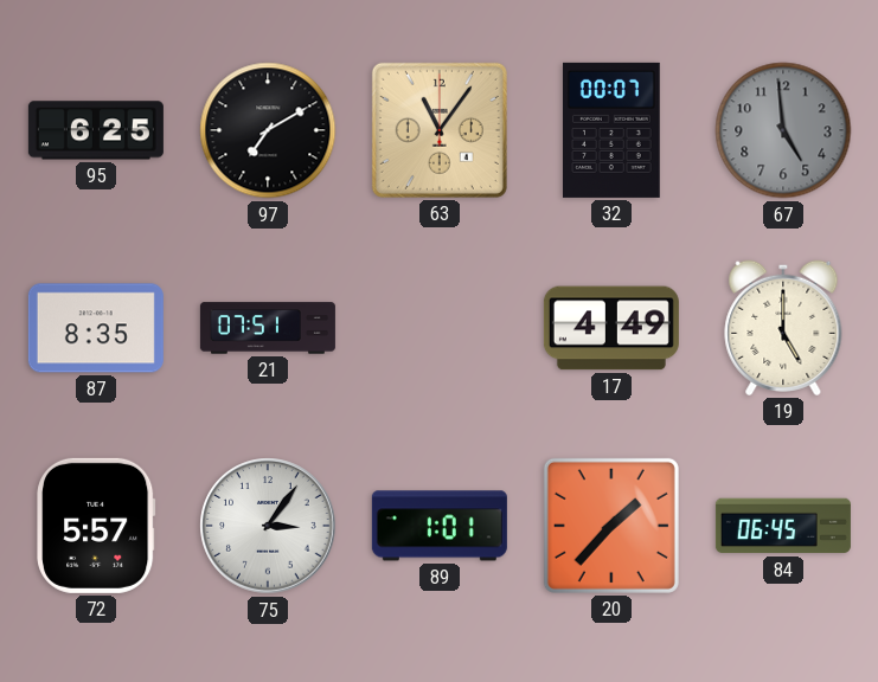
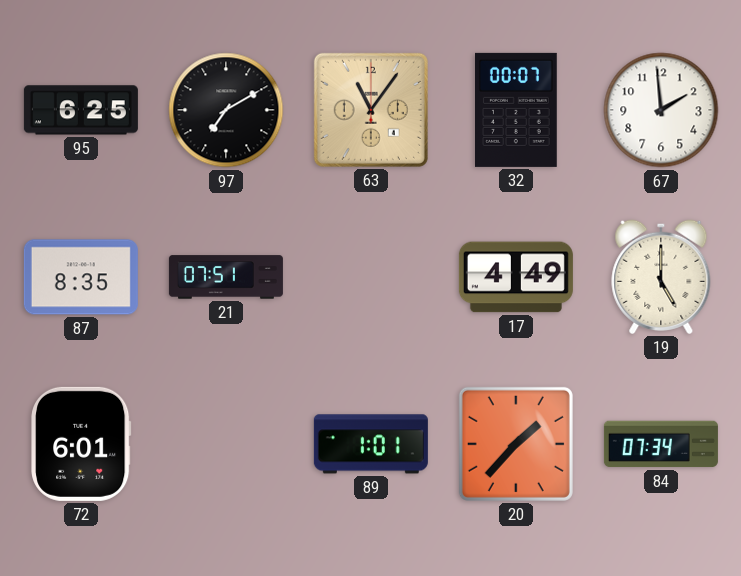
67: 4:59 -> 1:59 (661, 110)
67 dial: grey -> white (661, 110)
72: 5:57 -> 6:01 (82, 444)
75: 3:06 -> none (268, 526)
84: 06:45 -> 07:34 (661, 444)
